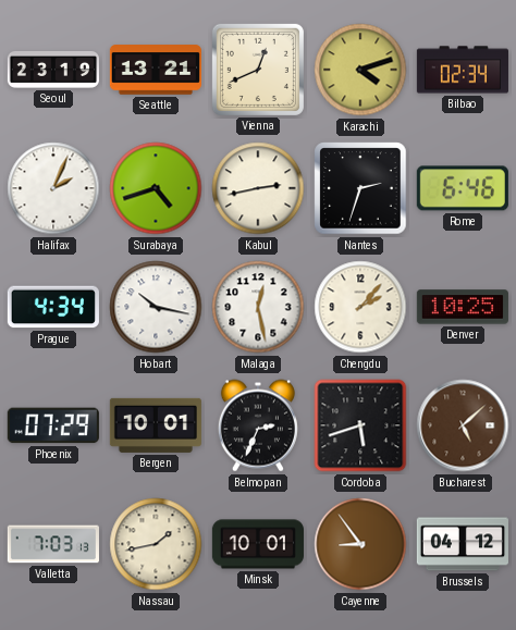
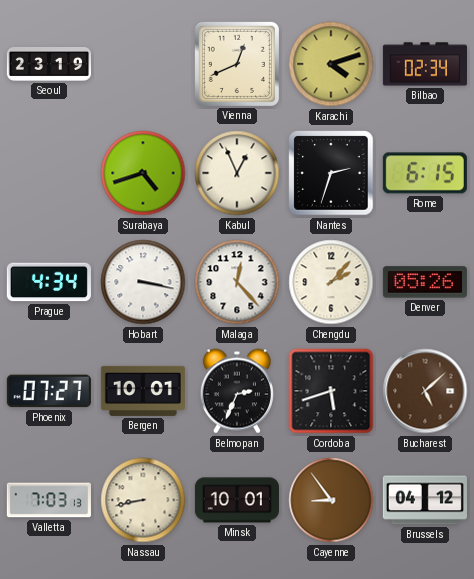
Seattle: 13:21 -> none (156, 70)
Halifax: 2:04 -> none (53, 188)
Kabul: 2:43 -> 12:56 (237, 173)
Rome: 6:46 -> 6:15 (425, 173)
Hobart: 10:17 -> 3:17 (143, 282)
Malaga: 12:28 -> 12:23 (237, 282)
Denver: 10:25 -> 05:26 (425, 282)
Phoenix: 07:29 -> 07:27 (49, 391)
Nassau: 1:43 -> 8:43 (143, 500)
